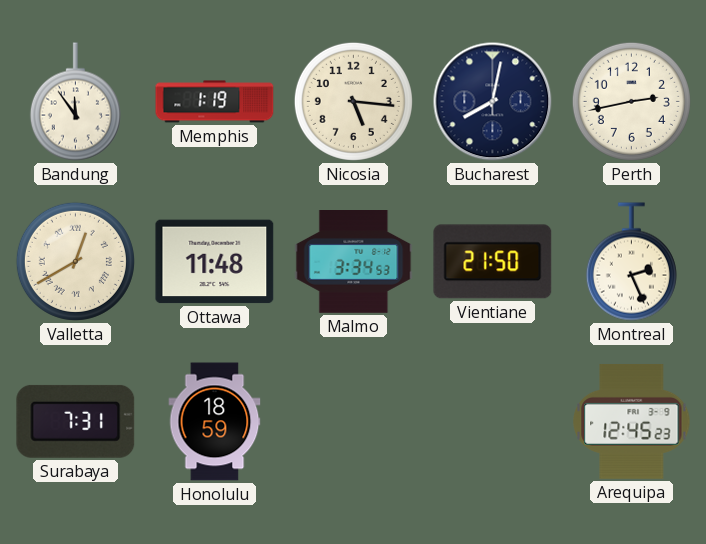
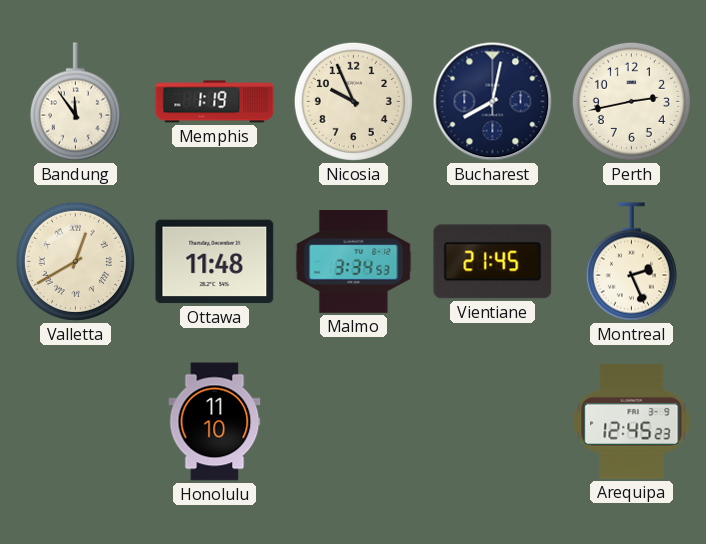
Nicosia: 5:16 -> 9:56 (353, 101)
Vientiane: 21:50 -> 21:45 (493, 262)
Surabaya: 7:31 -> none (76, 421)
Honolulu: 18:59 -> 11:10 (215, 422)
